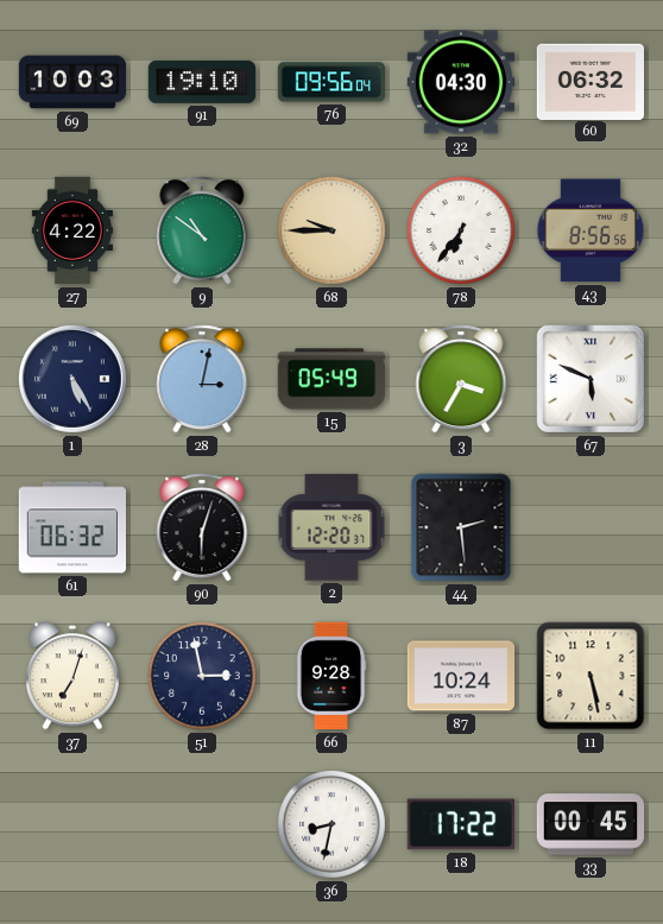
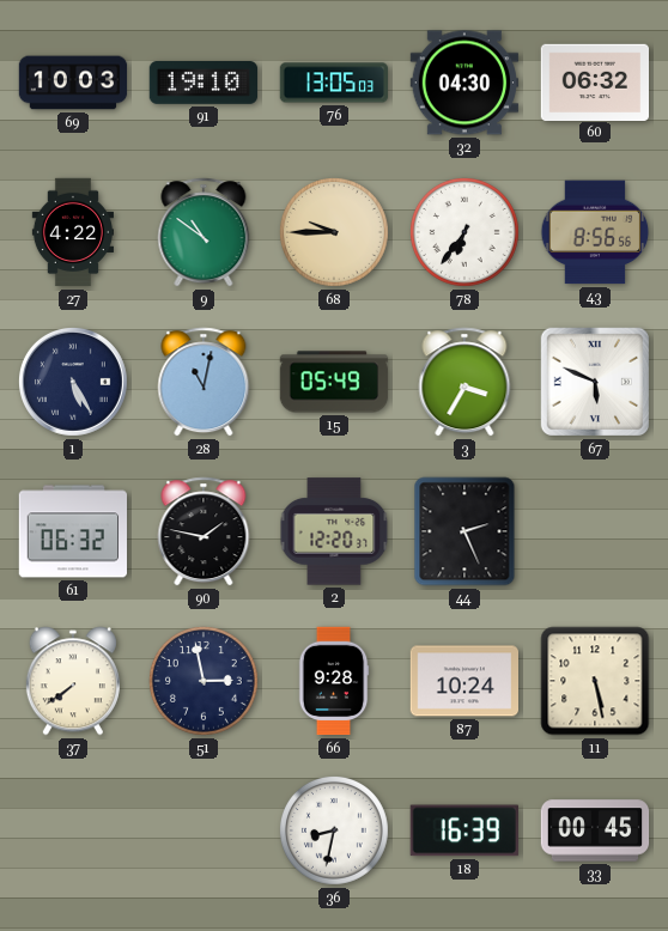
76: 09:56 -> 13:05 (334, 83)
28: 3:02 -> 11:02 (204, 382)
90: 6:03 -> 1:47 (204, 531)
44: 2:29 -> 2:26 (464, 531)
37: 7:03 -> 7:39 (73, 681)
18: 17:22 -> 16:39 (464, 830)
